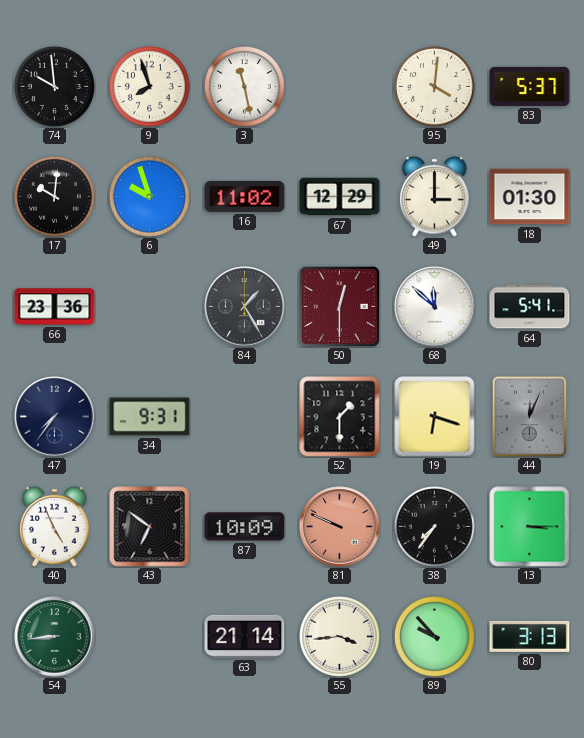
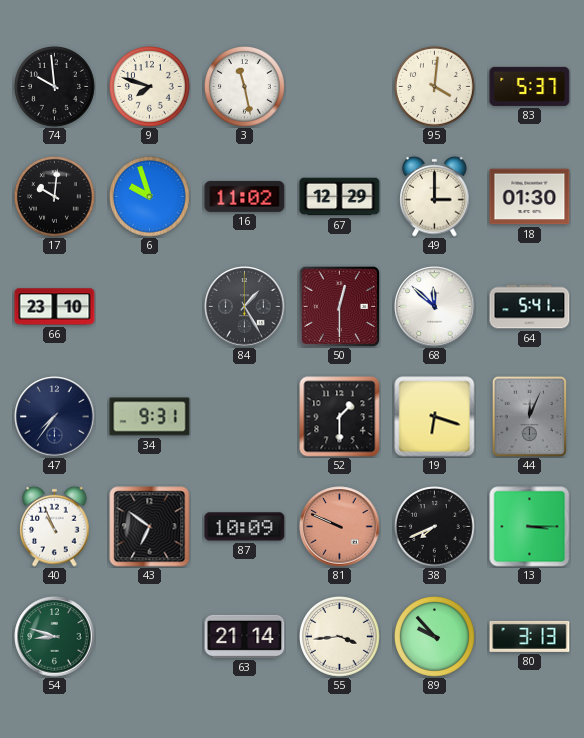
9: 7:57 -> 7:48 (150, 87)
66: 23:36 -> 23:10 (55, 307)
40: 4:56 -> 10:56 (55, 526)
38: 7:36 -> 7:41 (435, 527)
54: 8:44 -> 8:48 (55, 637)
